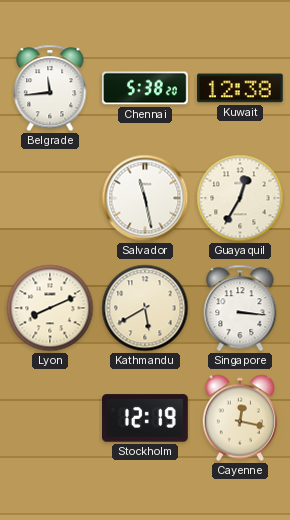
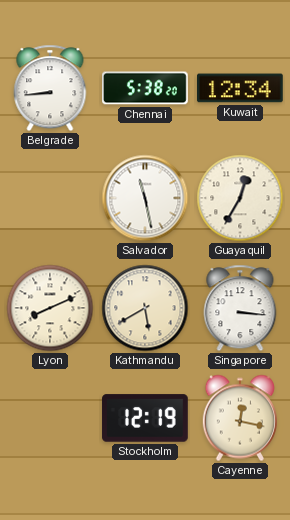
Belgrade: 11:44 -> 8:44 (50, 88)
Kuwait: 12:38 -> 12:34 (241, 88)
